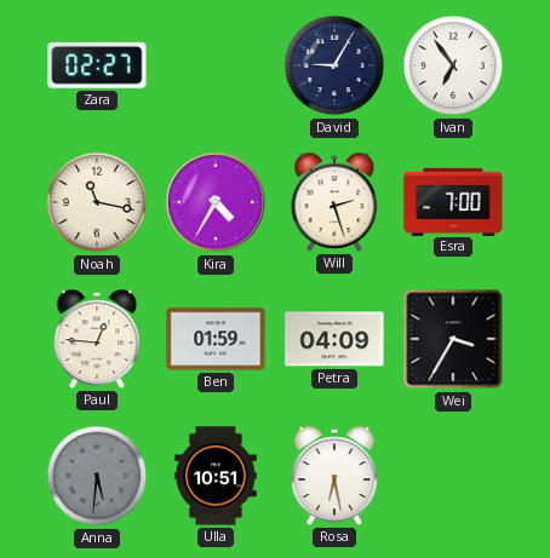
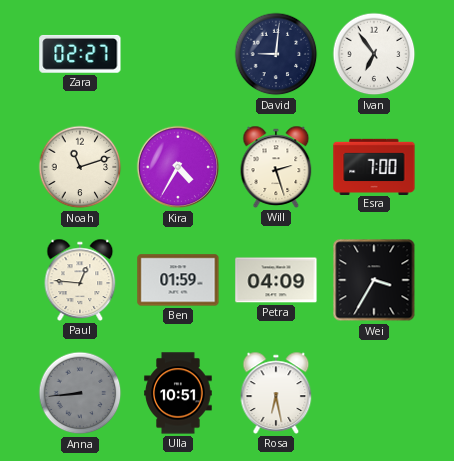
David: 9:05 -> 9:01 (276, 54)
Noah: 11:17 -> 11:12 (80, 167)
Anna: 5:31 -> 8:44 (80, 393)
